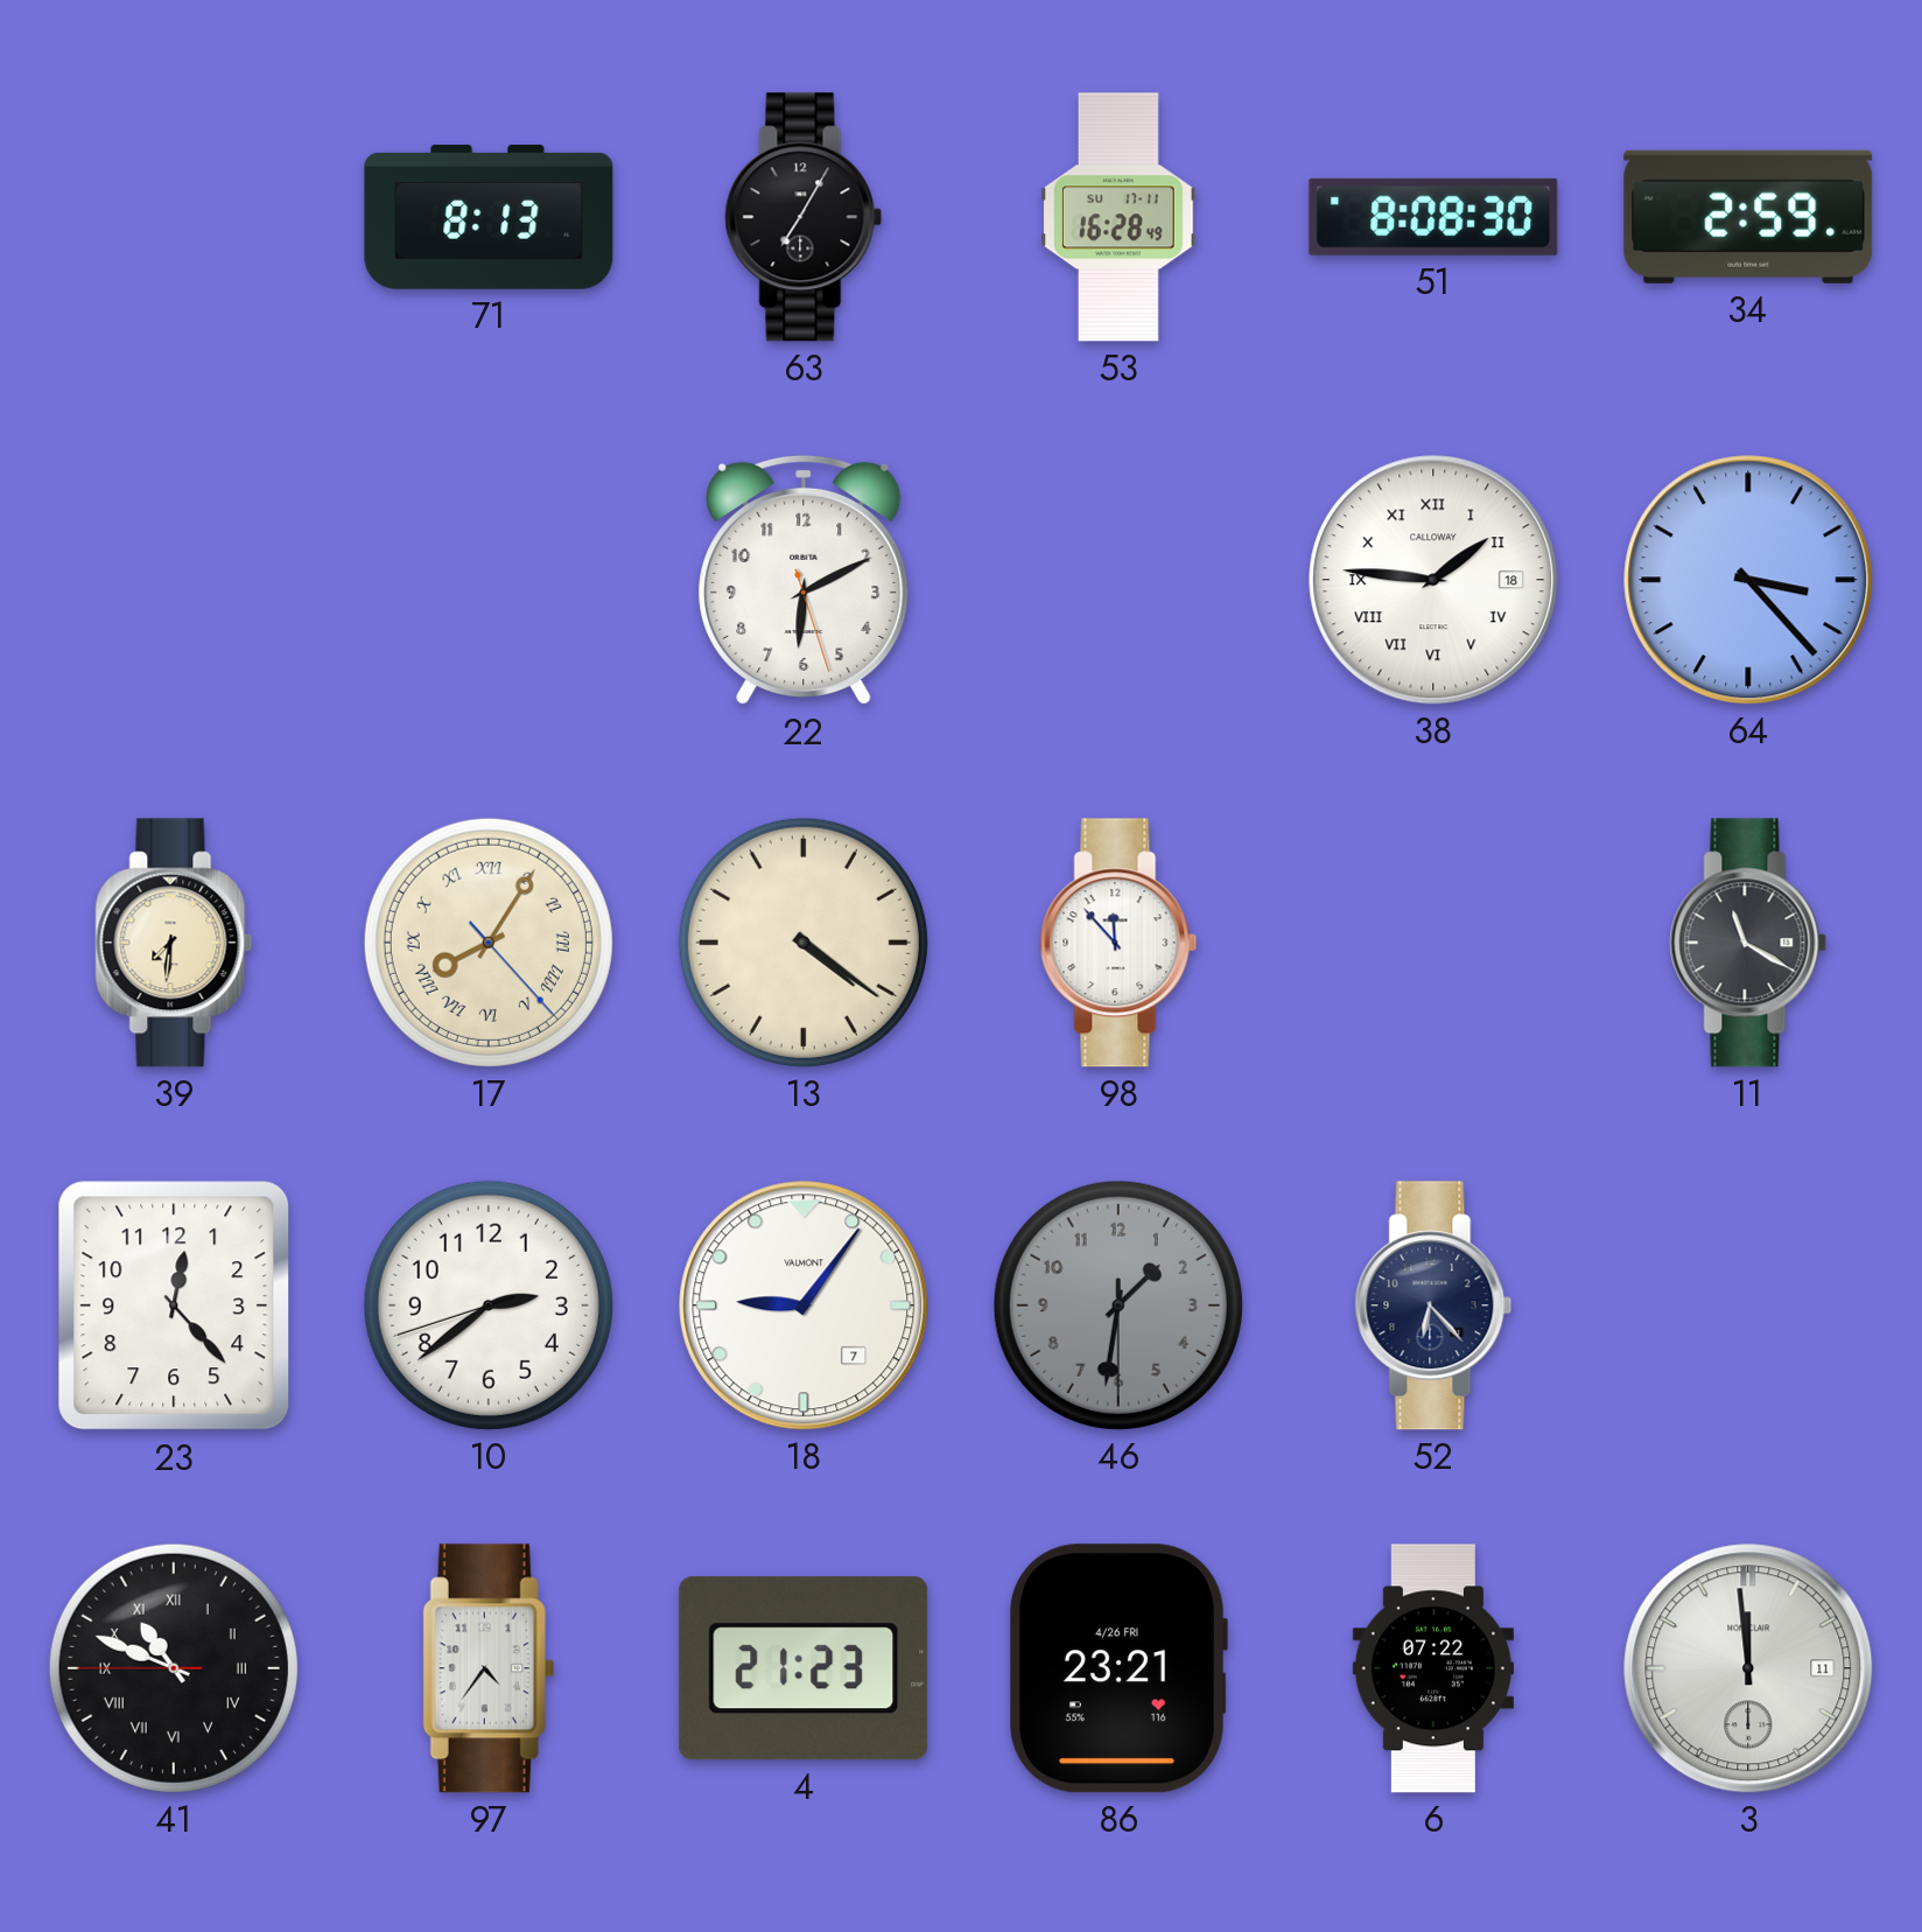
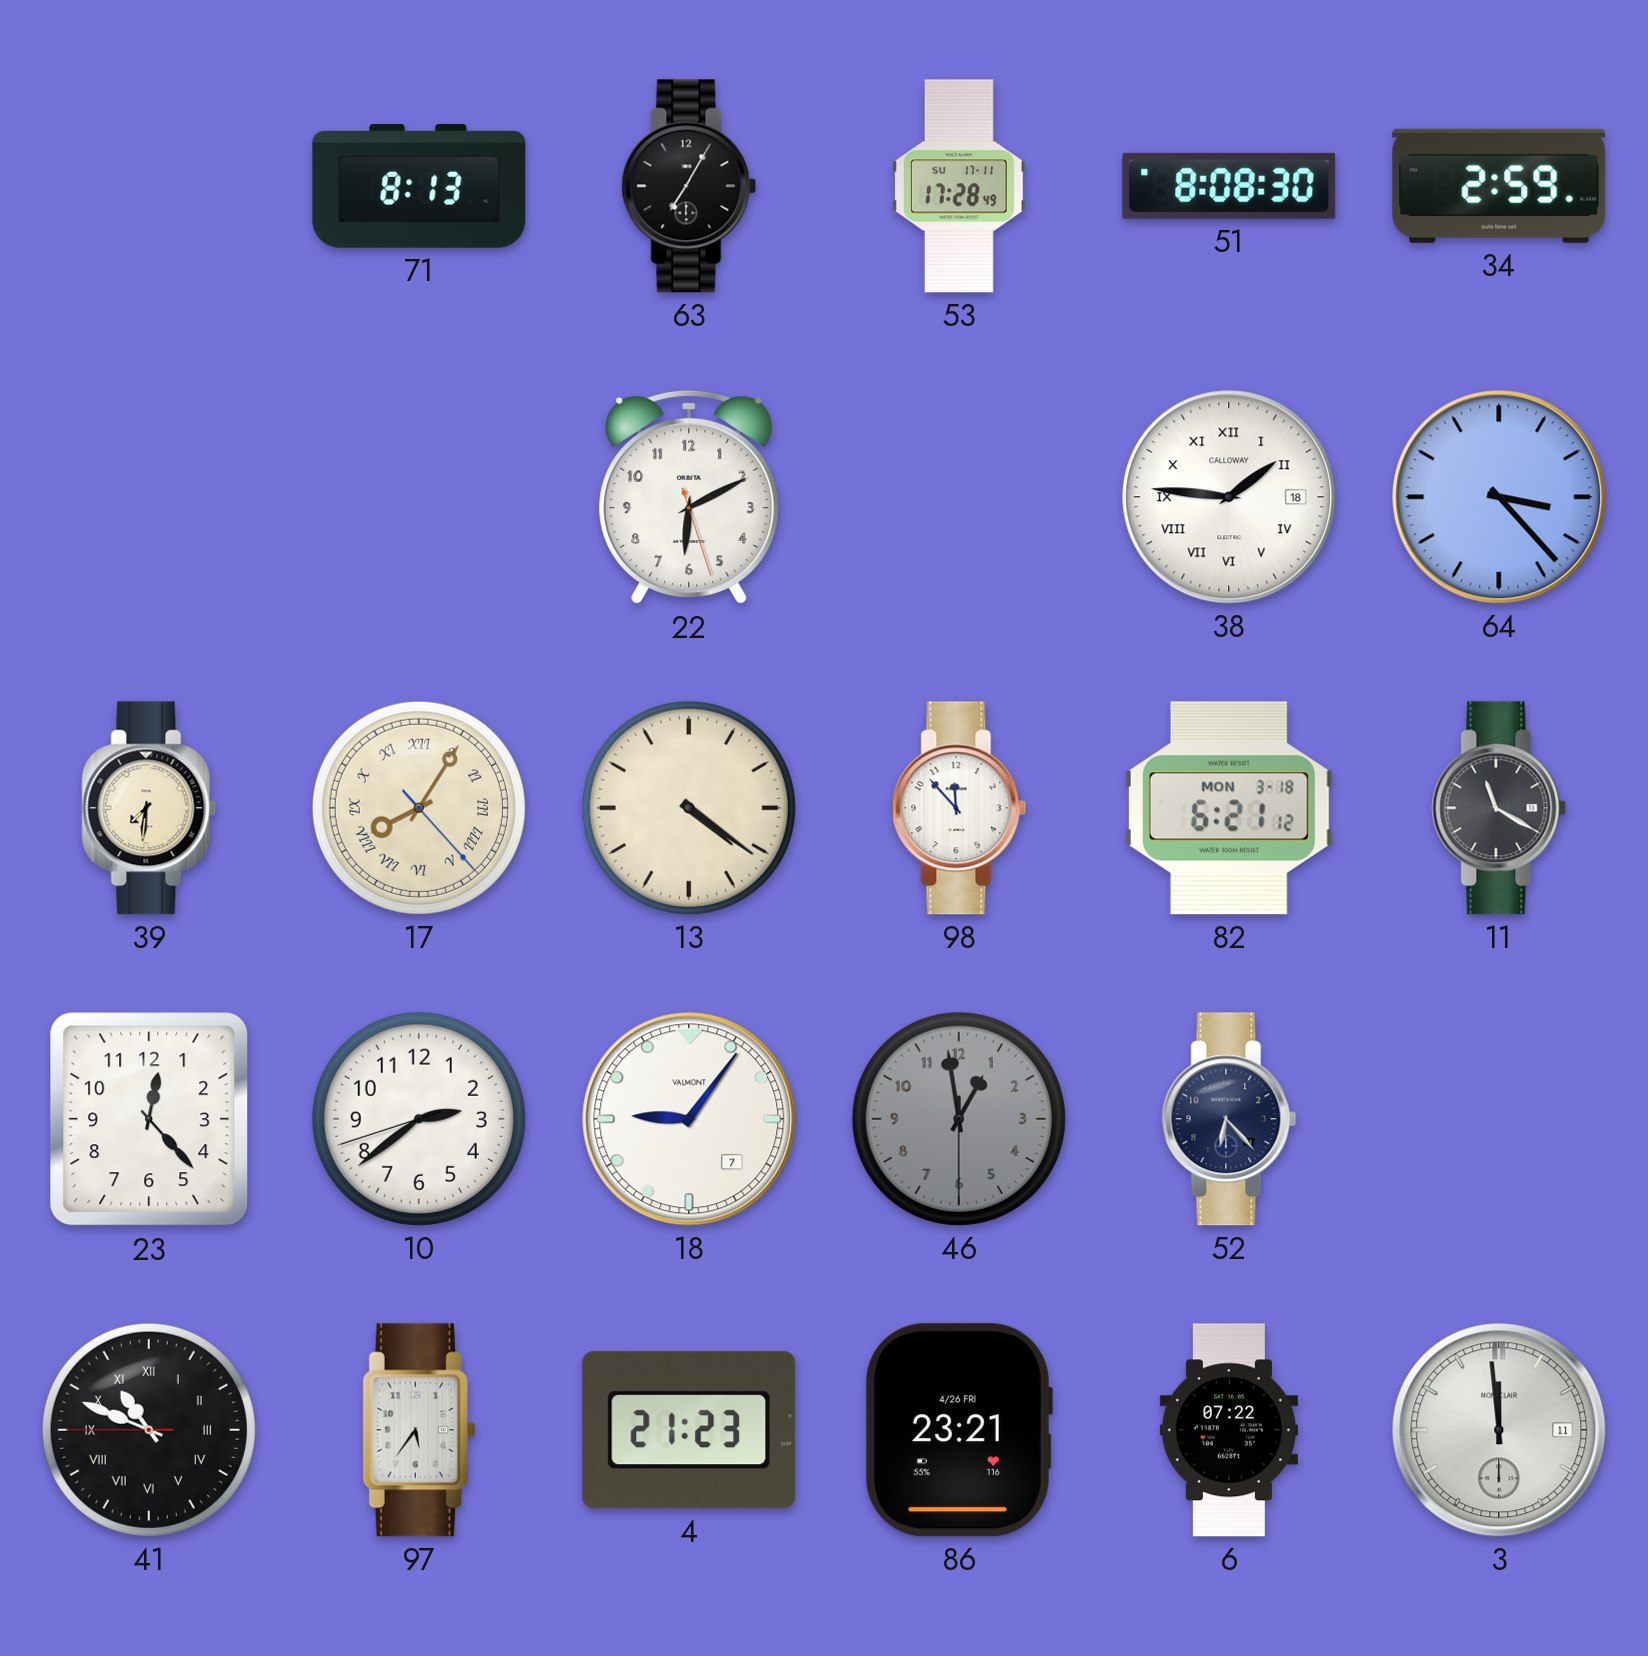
53: 16:28 -> 17:28 (959, 186)
82: none -> 6:21 (1229, 808)
46: 1:31 -> 12:58 (959, 1119)
97: 4:36 -> 5:36 (419, 1430)
